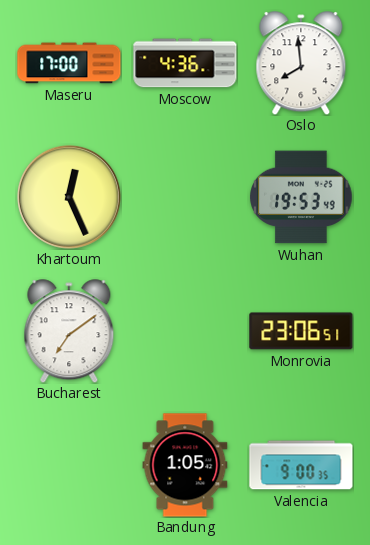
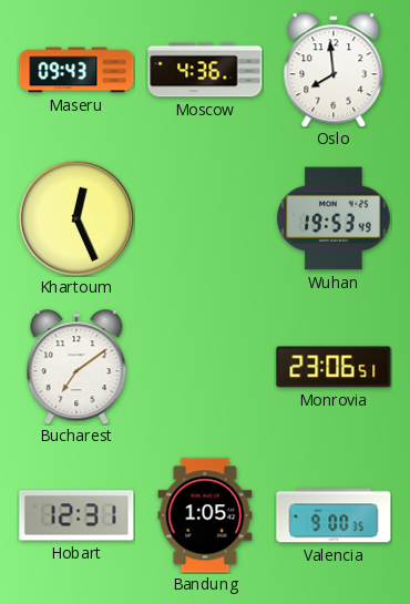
Maseru: 17:00 -> 09:43 (76, 70)
Hobart: none -> 12:31 (76, 515)
